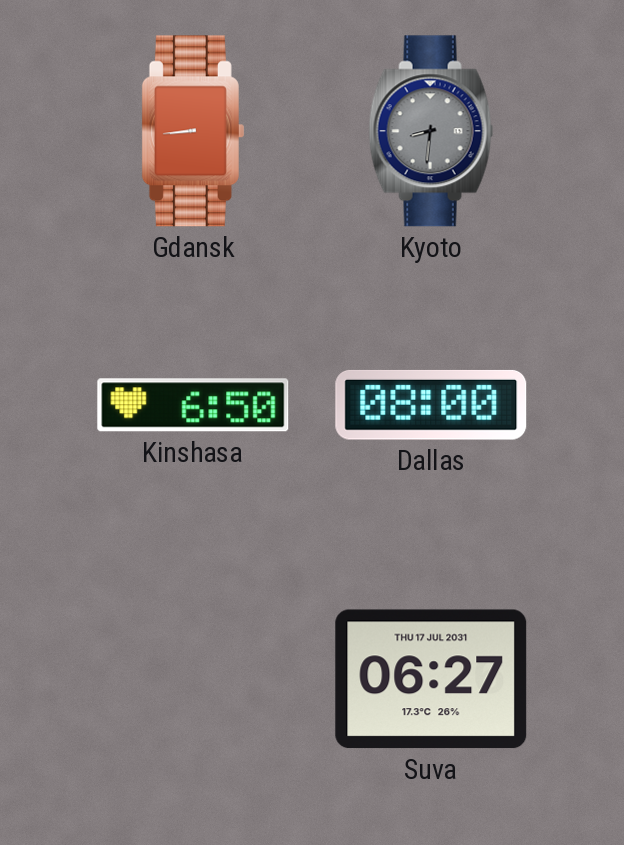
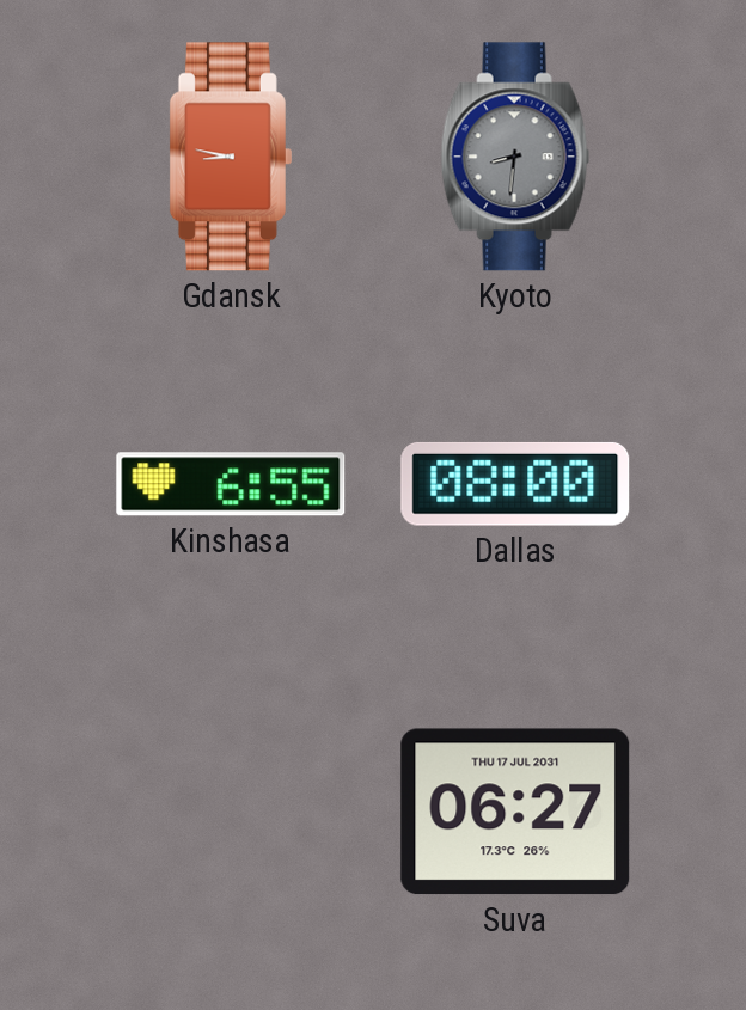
Gdansk: 8:44 -> 8:47 (231, 157)
Kinshasa: 6:50 -> 6:55 (231, 484)
